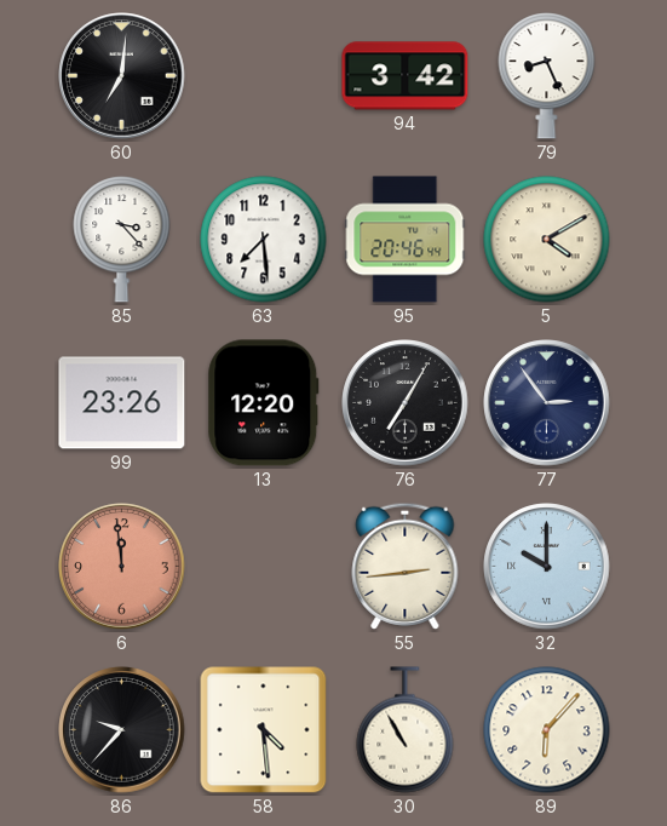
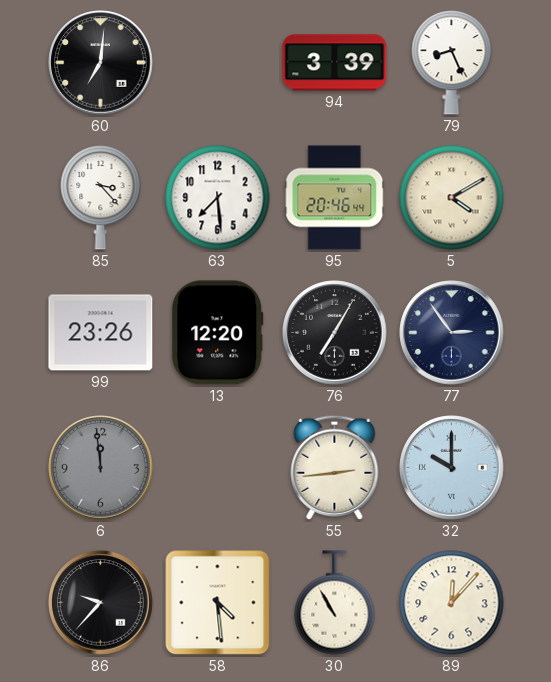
94: 3:42 -> 3:39 (335, 63)
6 dial: salmon -> grey (101, 468)
89: 6:07 -> 12:07 (452, 603)
